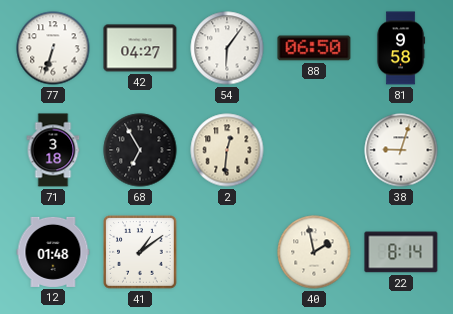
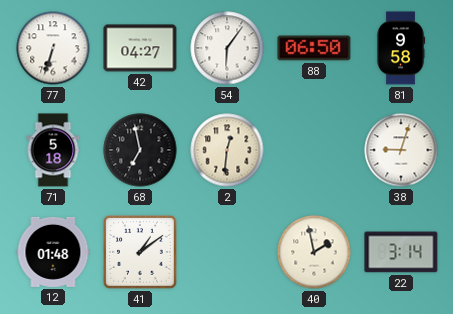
71: 3:18 -> 5:18 (53, 150)
68: 6:55 -> 6:58 (140, 150)
22: 8:14 -> 3:14 (401, 252)
